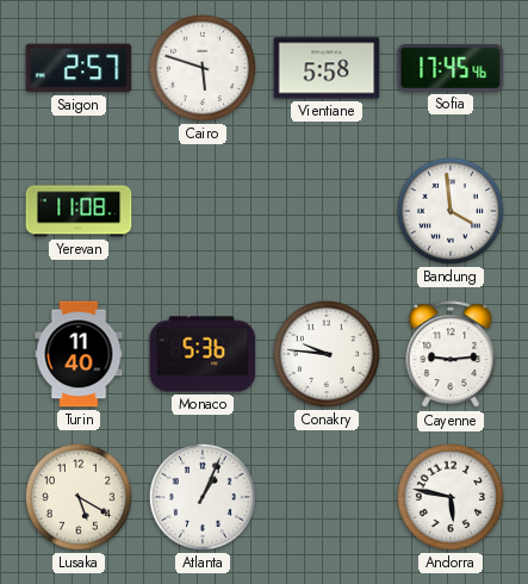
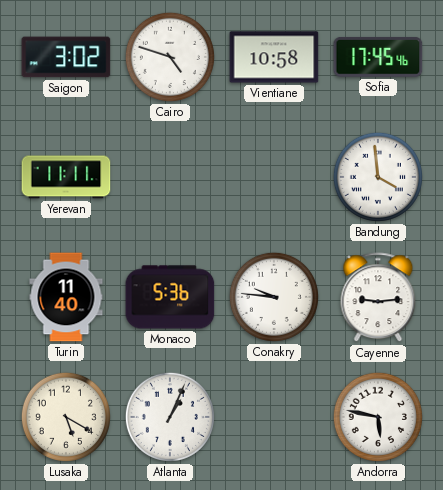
Saigon: 2:57 -> 3:02 (66, 57)
Cairo: 5:48 -> 4:48 (170, 57)
Vientiane: 5:58 -> 10:58 (274, 57)
Yerevan: 11:08 -> 11:11 (66, 177)
